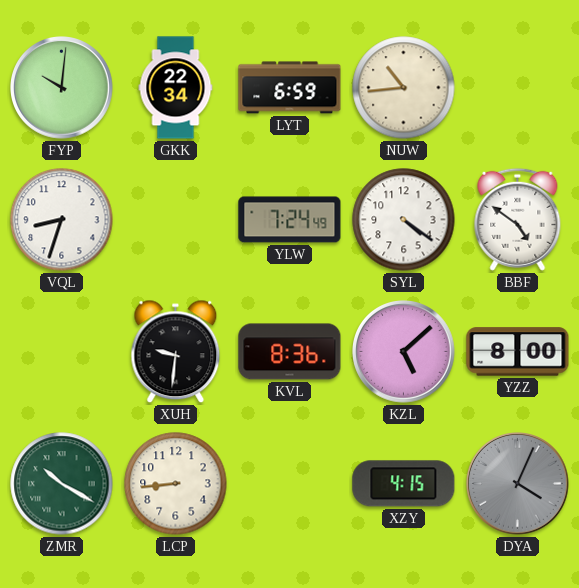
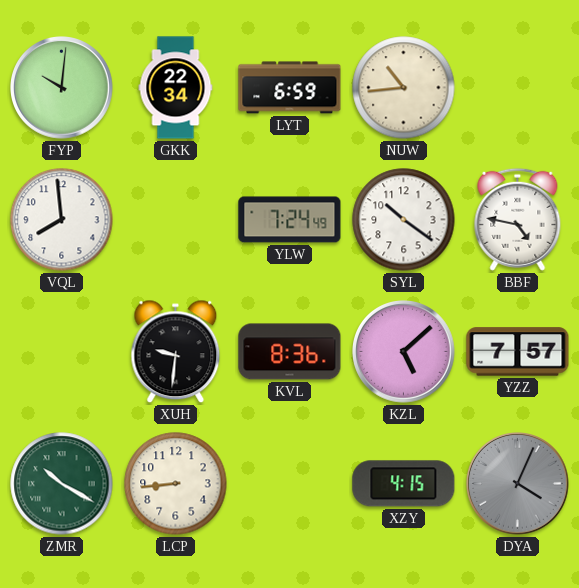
VQL: 8:33 -> 7:59 (62, 220)
SYL: 4:21 -> 10:21 (404, 220)
BBF: 4:51 -> 4:47 (518, 219)
YZZ: 8:00 -> 7:57 (518, 352)
